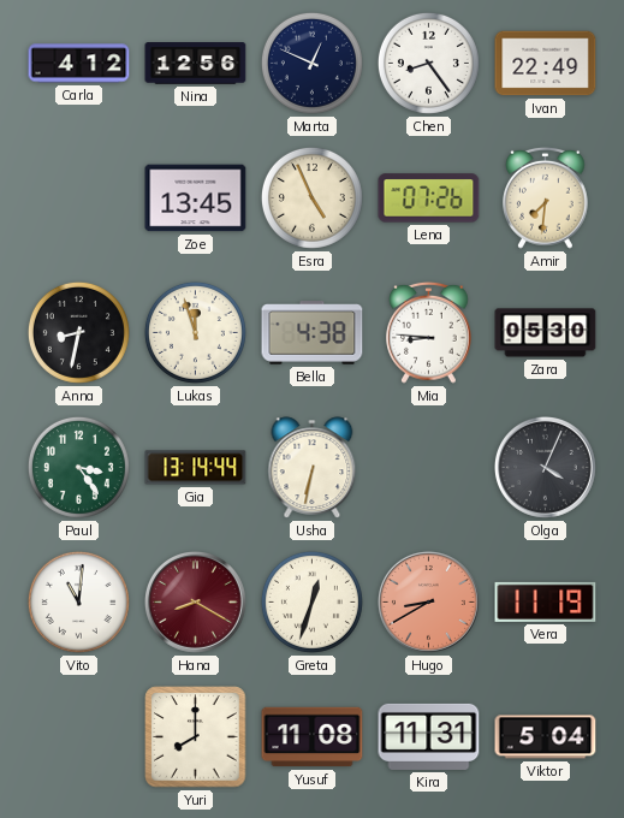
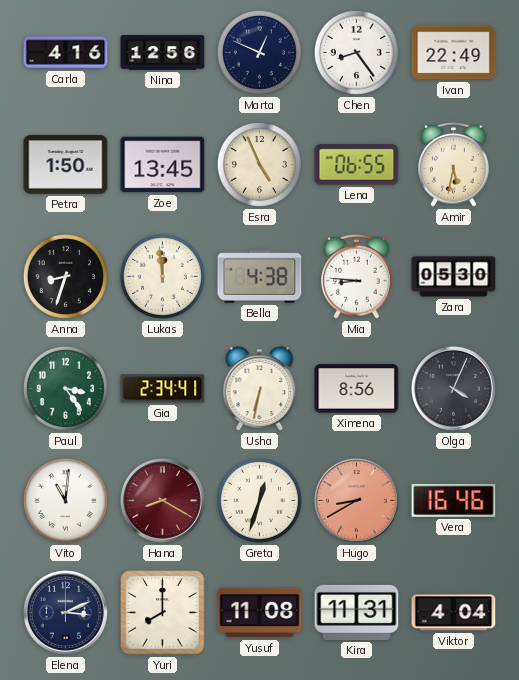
Carla: 4:12 -> 4:16 (66, 53)
Petra: none -> 1:50 (66, 165)
Lena: 07:26 -> 06:55 (357, 165)
Amir: 7:31 -> 5:32 (454, 164)
Anna: 8:32 -> 8:33 (65, 276)
Lukas: 11:57 -> 11:59 (162, 276)
Gia: 13:14 -> 2:34 (163, 389)
Ximena: none -> 8:56 (357, 389)
Vera: 11:19 -> 16:46 (454, 500)
Elena: none -> 3:11 (65, 612)
Viktor: 5:04 -> 4:04 (454, 613)
